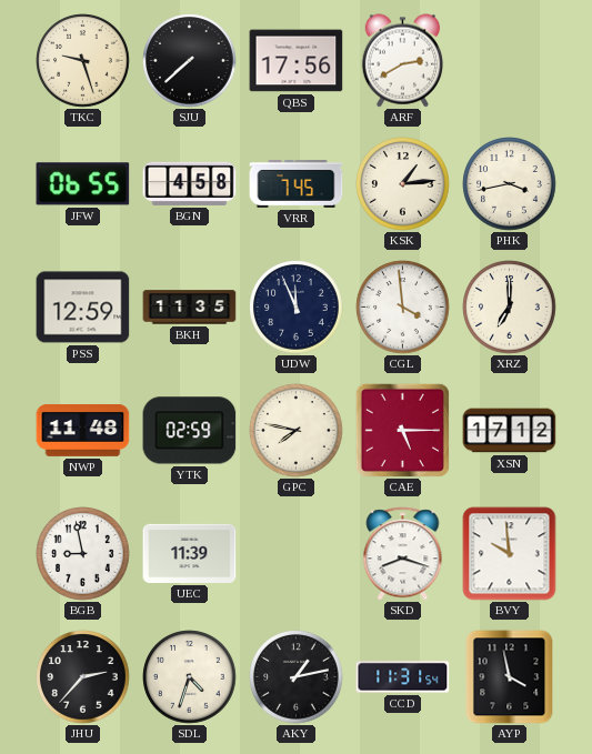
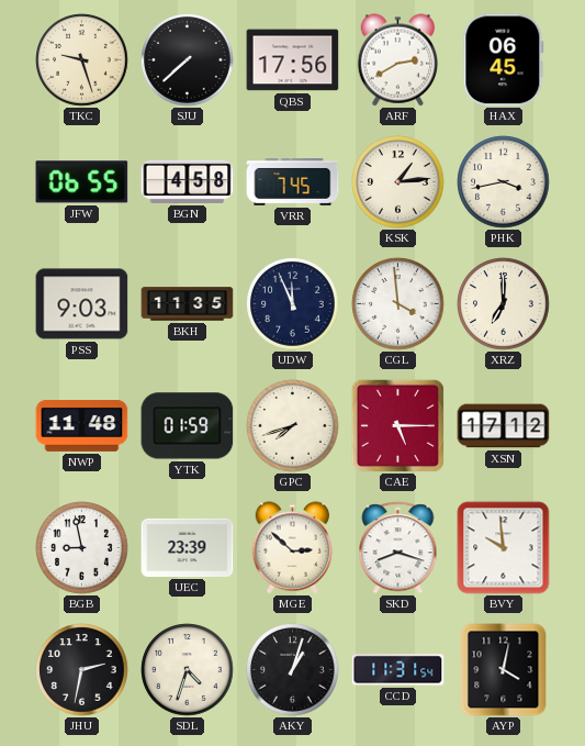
HAX: none -> 06:45 (504, 60)
PSS: 12:59 -> 9:03 (82, 304)
YTK: 02:59 -> 01:59 (188, 426)
GPC: 7:47 -> 7:42 (293, 426)
UEC: 11:39 -> 23:39 (188, 547)
MGE: none -> 2:52 (293, 548)
JHU: 2:37 -> 2:32 (82, 670)
AKY: 1:13 -> 1:03 (293, 670)
AYP: 3:58 -> 4:02 (504, 670)
